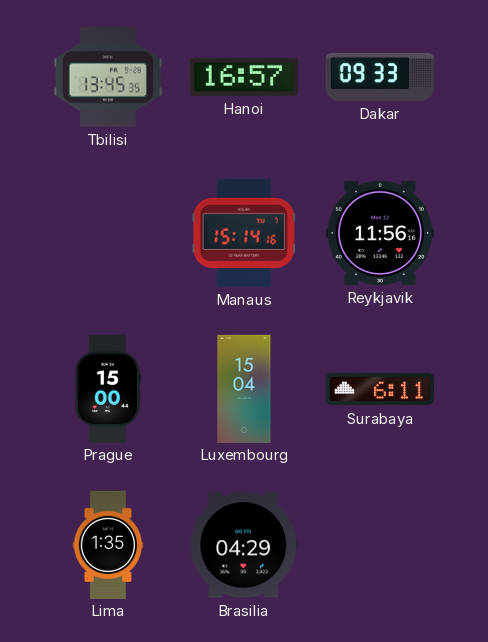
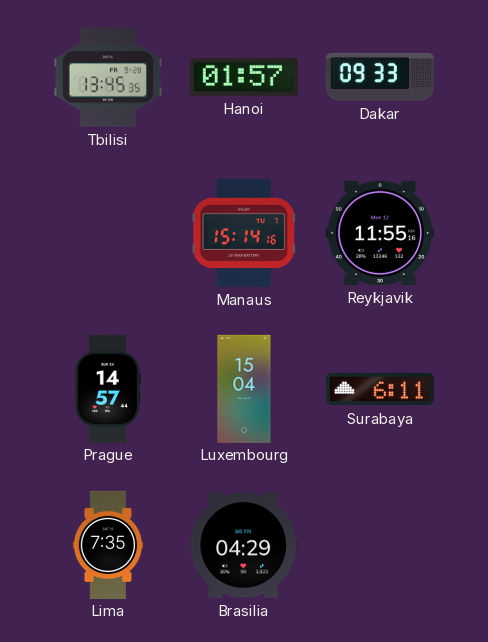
Hanoi: 16:57 -> 01:57 (244, 77)
Reykjavik: 11:56 -> 11:55 (380, 233)
Prague: 15:00 -> 14:57 (108, 388)
Lima: 1:35 -> 7:35 (108, 544)
